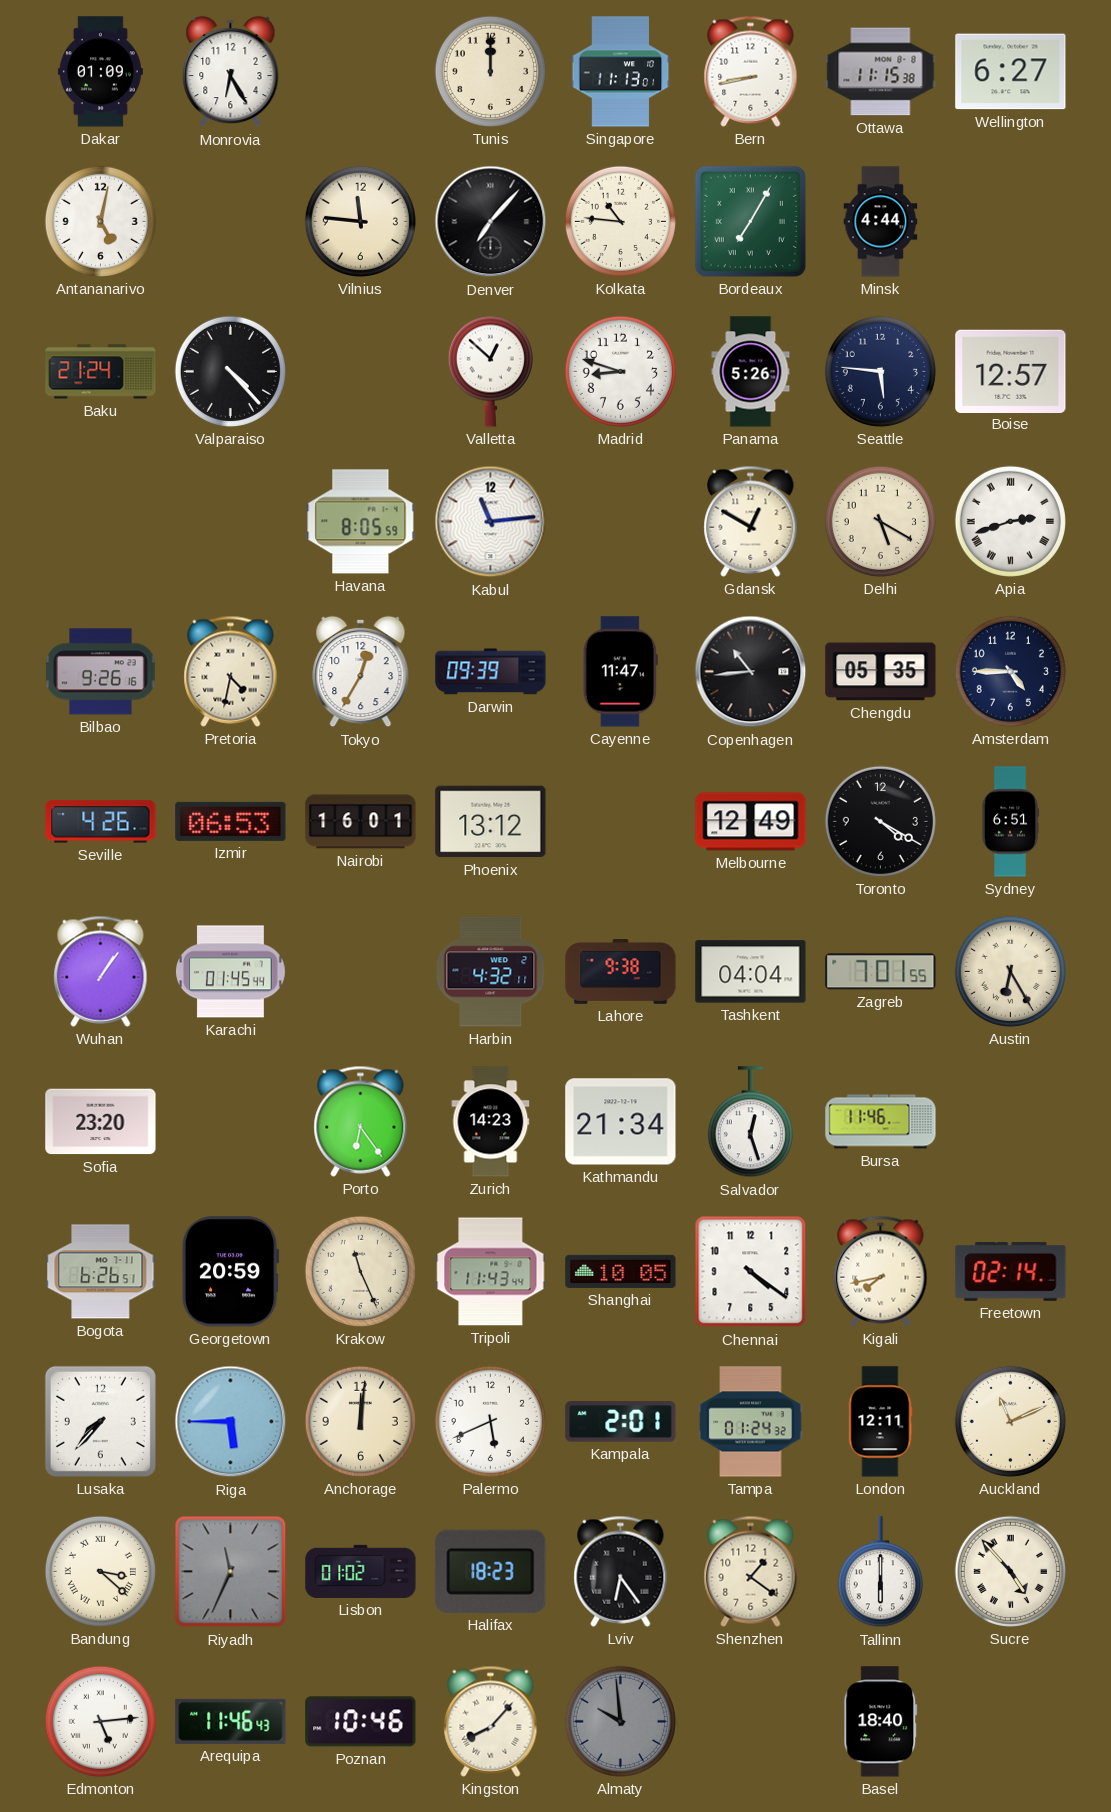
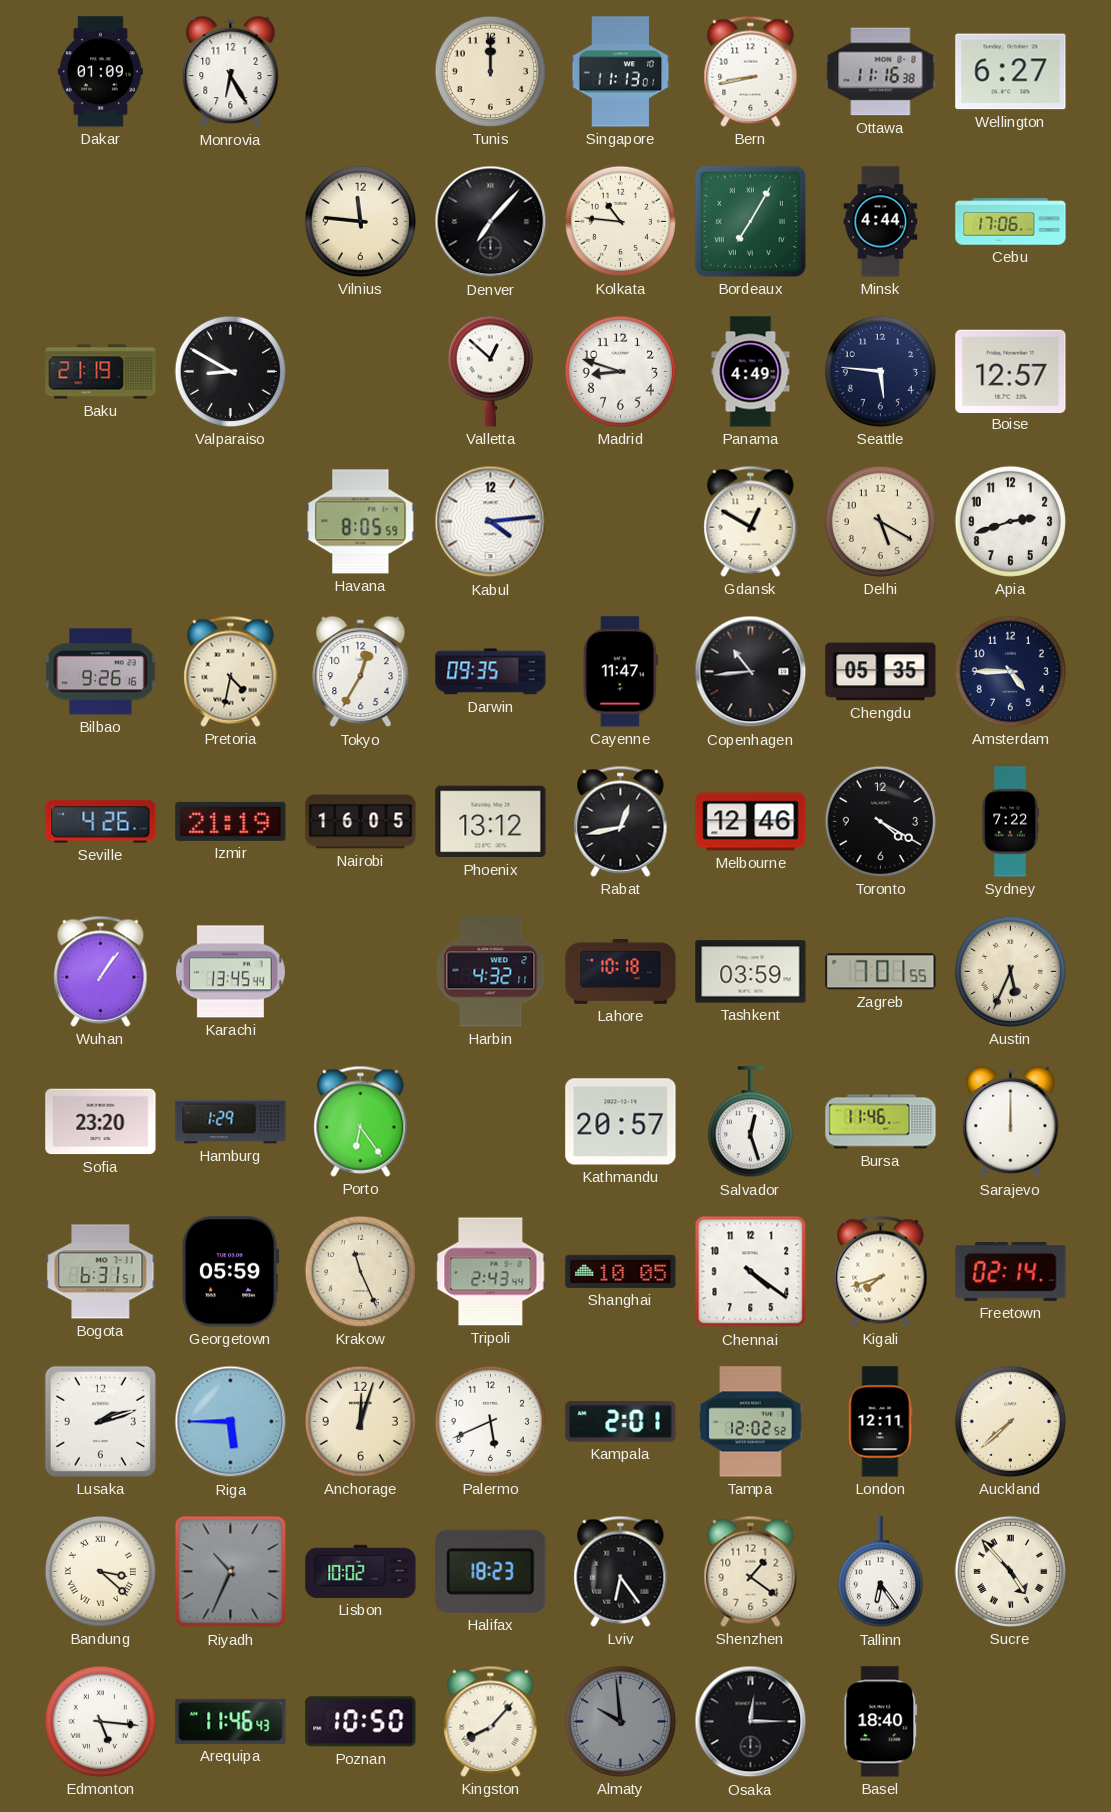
Ottawa: 11:15 -> 11:16 (881, 72)
Antananarivo: 5:02 -> none (100, 221)
Cebu: none -> 17:06 (1011, 222)
Baku: 21:24 -> 21:19 (101, 372)
Valparaiso: 4:23 -> 8:50 (230, 371)
Panama: 5:26 -> 4:49 (751, 372)
Kabul: 11:14 -> 4:14 (491, 522)
Apia numerals: Roman -> Arabic (1010, 521)
Darwin: 09:39 -> 09:35 (491, 672)
Izmir: 06:53 -> 21:19 (231, 821)
Nairobi: 16:01 -> 16:05 (361, 822)
Rabat: none -> 12:43 (621, 821)
Melbourne: 12:49 -> 12:46 (751, 822)
Sydney: 6:51 -> 7:22 (1010, 822)
Karachi: 01:45 -> 13:45 (231, 972)
Lahore: 9:38 -> 10:18 (621, 972)
Tashkent: 04:04 -> 03:59 (751, 972)
Austin: 6:25 -> 5:34 (1010, 971)
Hamburg: none -> 1:29 (231, 1122)
Zurich: 14:23 -> none (491, 1122)
Kathmandu: 21:34 -> 20:57 (621, 1122)
Sarajevo: none -> 12:00 (1011, 1122)
Bogota: 6:26 -> 6:31 (101, 1272)
Georgetown: 20:59 -> 05:59 (230, 1272)
Tripoli: 11:43 -> 2:43 (491, 1272)
Kigali: 7:43 -> 7:42 (881, 1271)
Lusaka: 7:37 -> 2:12 (100, 1421)
Anchorage: 12:01 -> 12:03 (360, 1421)
Tampa: 01:24 -> 12:02 (751, 1422)
Auckland: 11:11 -> 7:38 (1010, 1421)
Riyadh: 11:34 -> 10:34 (231, 1572)
Lisbon: 01:02 -> 10:02 (361, 1571)
Tallinn: 6:00 -> 6:24 (880, 1572)
Edmonton: 5:14 -> 5:16 (100, 1721)
Poznan: 10:46 -> 10:50 (361, 1722)
Osaka: none -> 12:15 (751, 1722)
